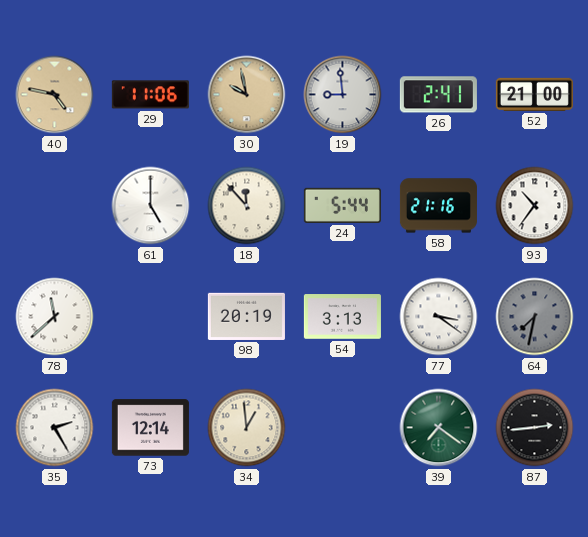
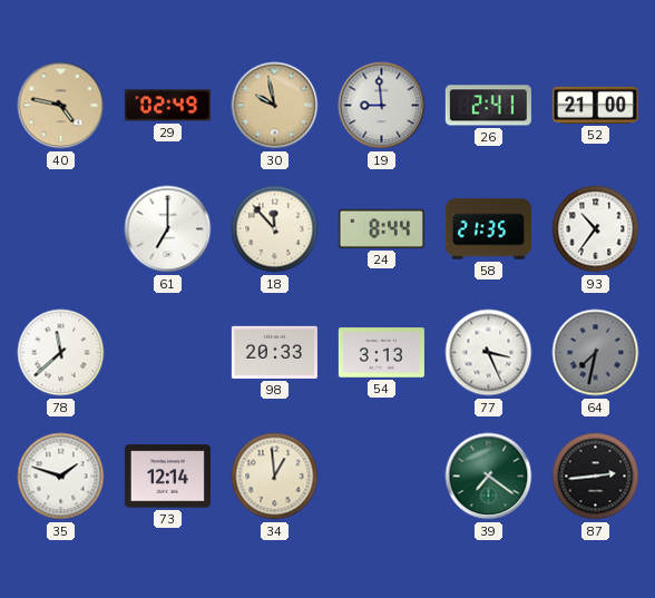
29: 11:06 -> 02:49 (167, 106)
61: 5:00 -> 7:00 (168, 229)
24: 5:44 -> 8:44 (381, 228)
58: 21:16 -> 21:35 (488, 229)
98: 20:19 -> 20:33 (274, 352)
77: 3:21 -> 3:26 (489, 353)
35: 2:25 -> 1:48 (61, 477)
